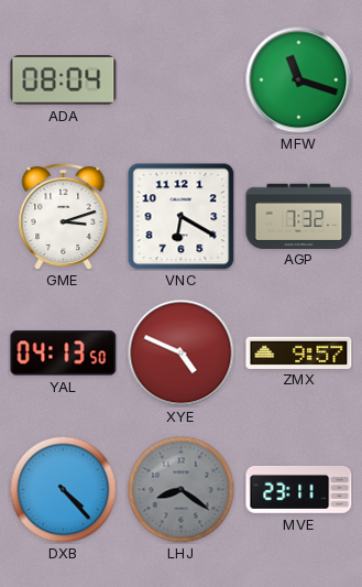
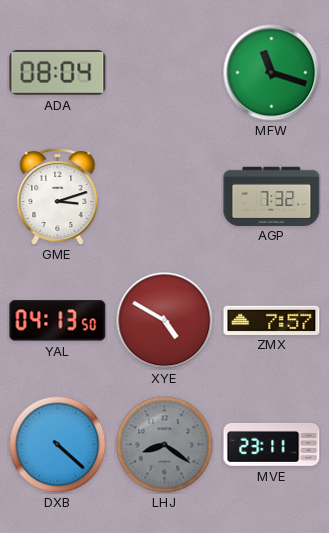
VNC: 6:20 -> none (182, 217)
XYE: 4:49 -> 4:50 (165, 321)
ZMX: 9:57 -> 7:57 (272, 320)
DXB: 4:23 -> 4:22 (57, 444)
